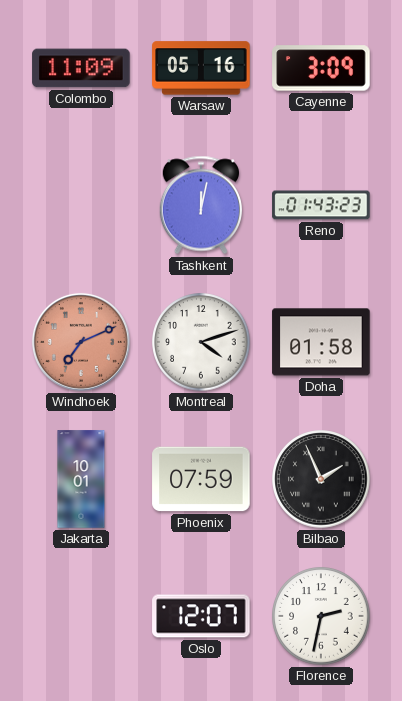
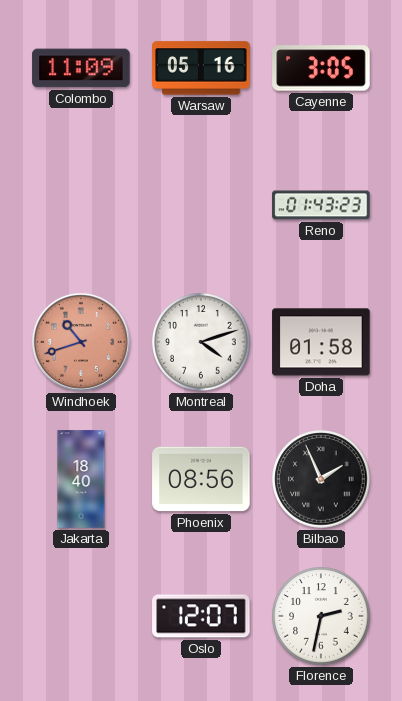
Cayenne: 3:09 -> 3:05 (321, 68)
Tashkent: 12:02 -> none (200, 205)
Windhoek: 7:11 -> 10:42 (81, 342)
Jakarta: 10:01 -> 18:40 (81, 479)
Phoenix: 07:59 -> 08:56 (201, 479)
